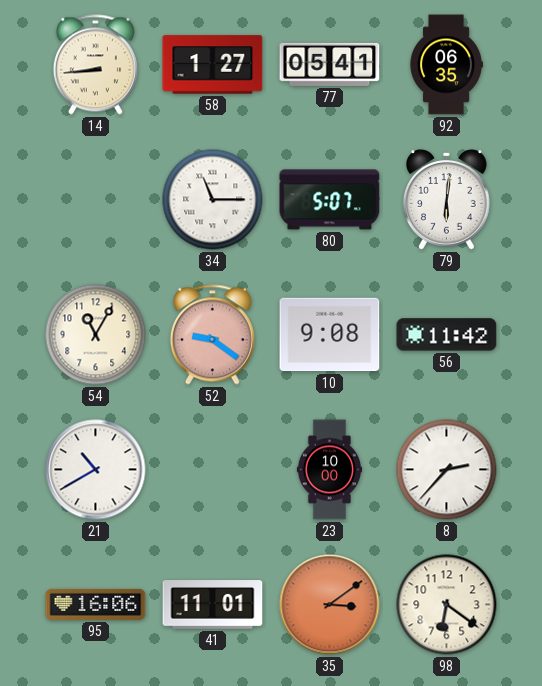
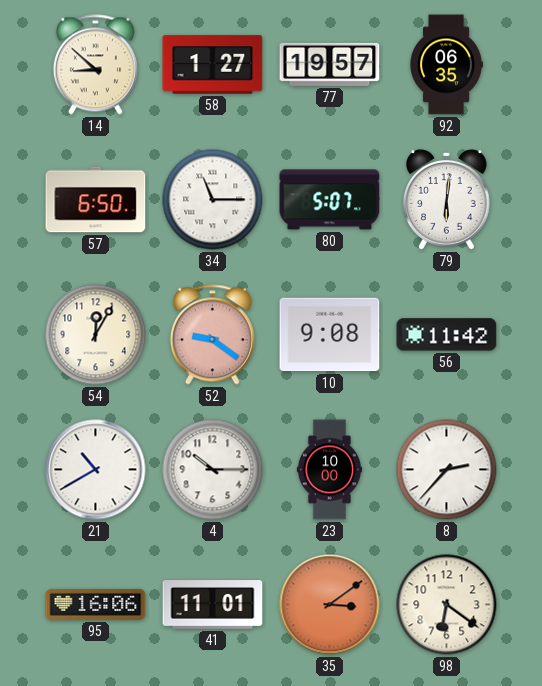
14: 8:44 -> 8:52 (95, 65)
77: 05:41 -> 19:57 (330, 64)
57: none -> 6:50 (96, 200)
54: 11:05 -> 12:05 (96, 335)
4: none -> 10:15 (213, 470)
